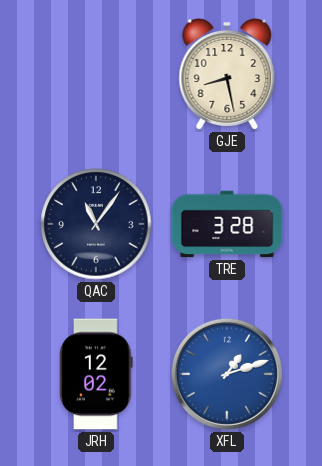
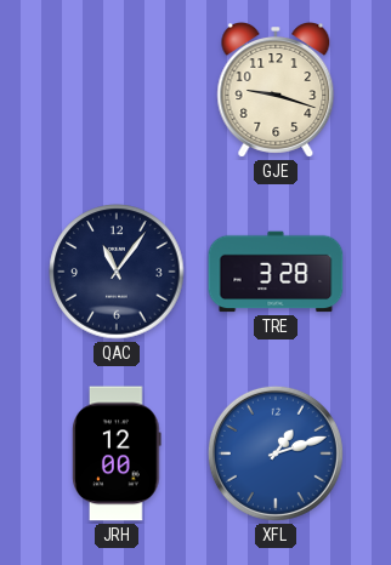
GJE: 8:28 -> 9:18 (276, 90)
JRH: 12:02 -> 12:00 (117, 453)
